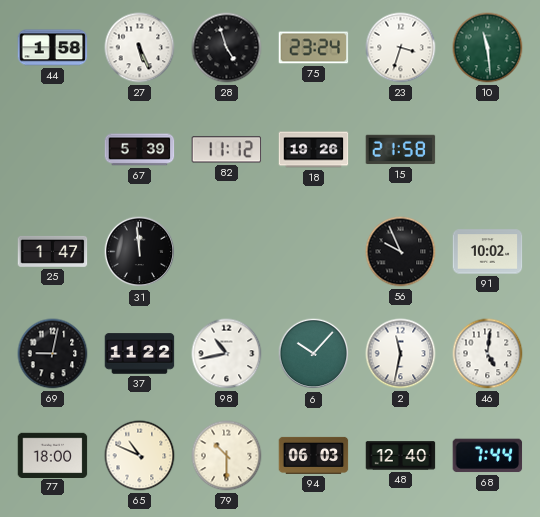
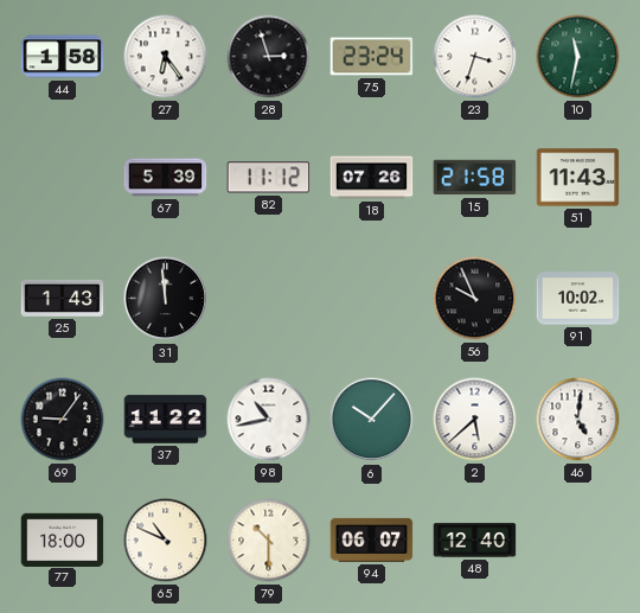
27: 5:26 -> 6:24 (166, 57)
28: 4:57 -> 2:57 (269, 57)
10: 11:29 -> 11:32 (578, 57)
18: 19:26 -> 07:26 (372, 178)
51: none -> 11:43 (578, 178)
25: 1:47 -> 1:43 (63, 298)
69: 9:02 -> 9:06 (63, 420)
2: 11:32 -> 5:38 (475, 420)
94: 06:03 -> 06:07 (372, 539)
68: 7:44 -> none (488, 456)
